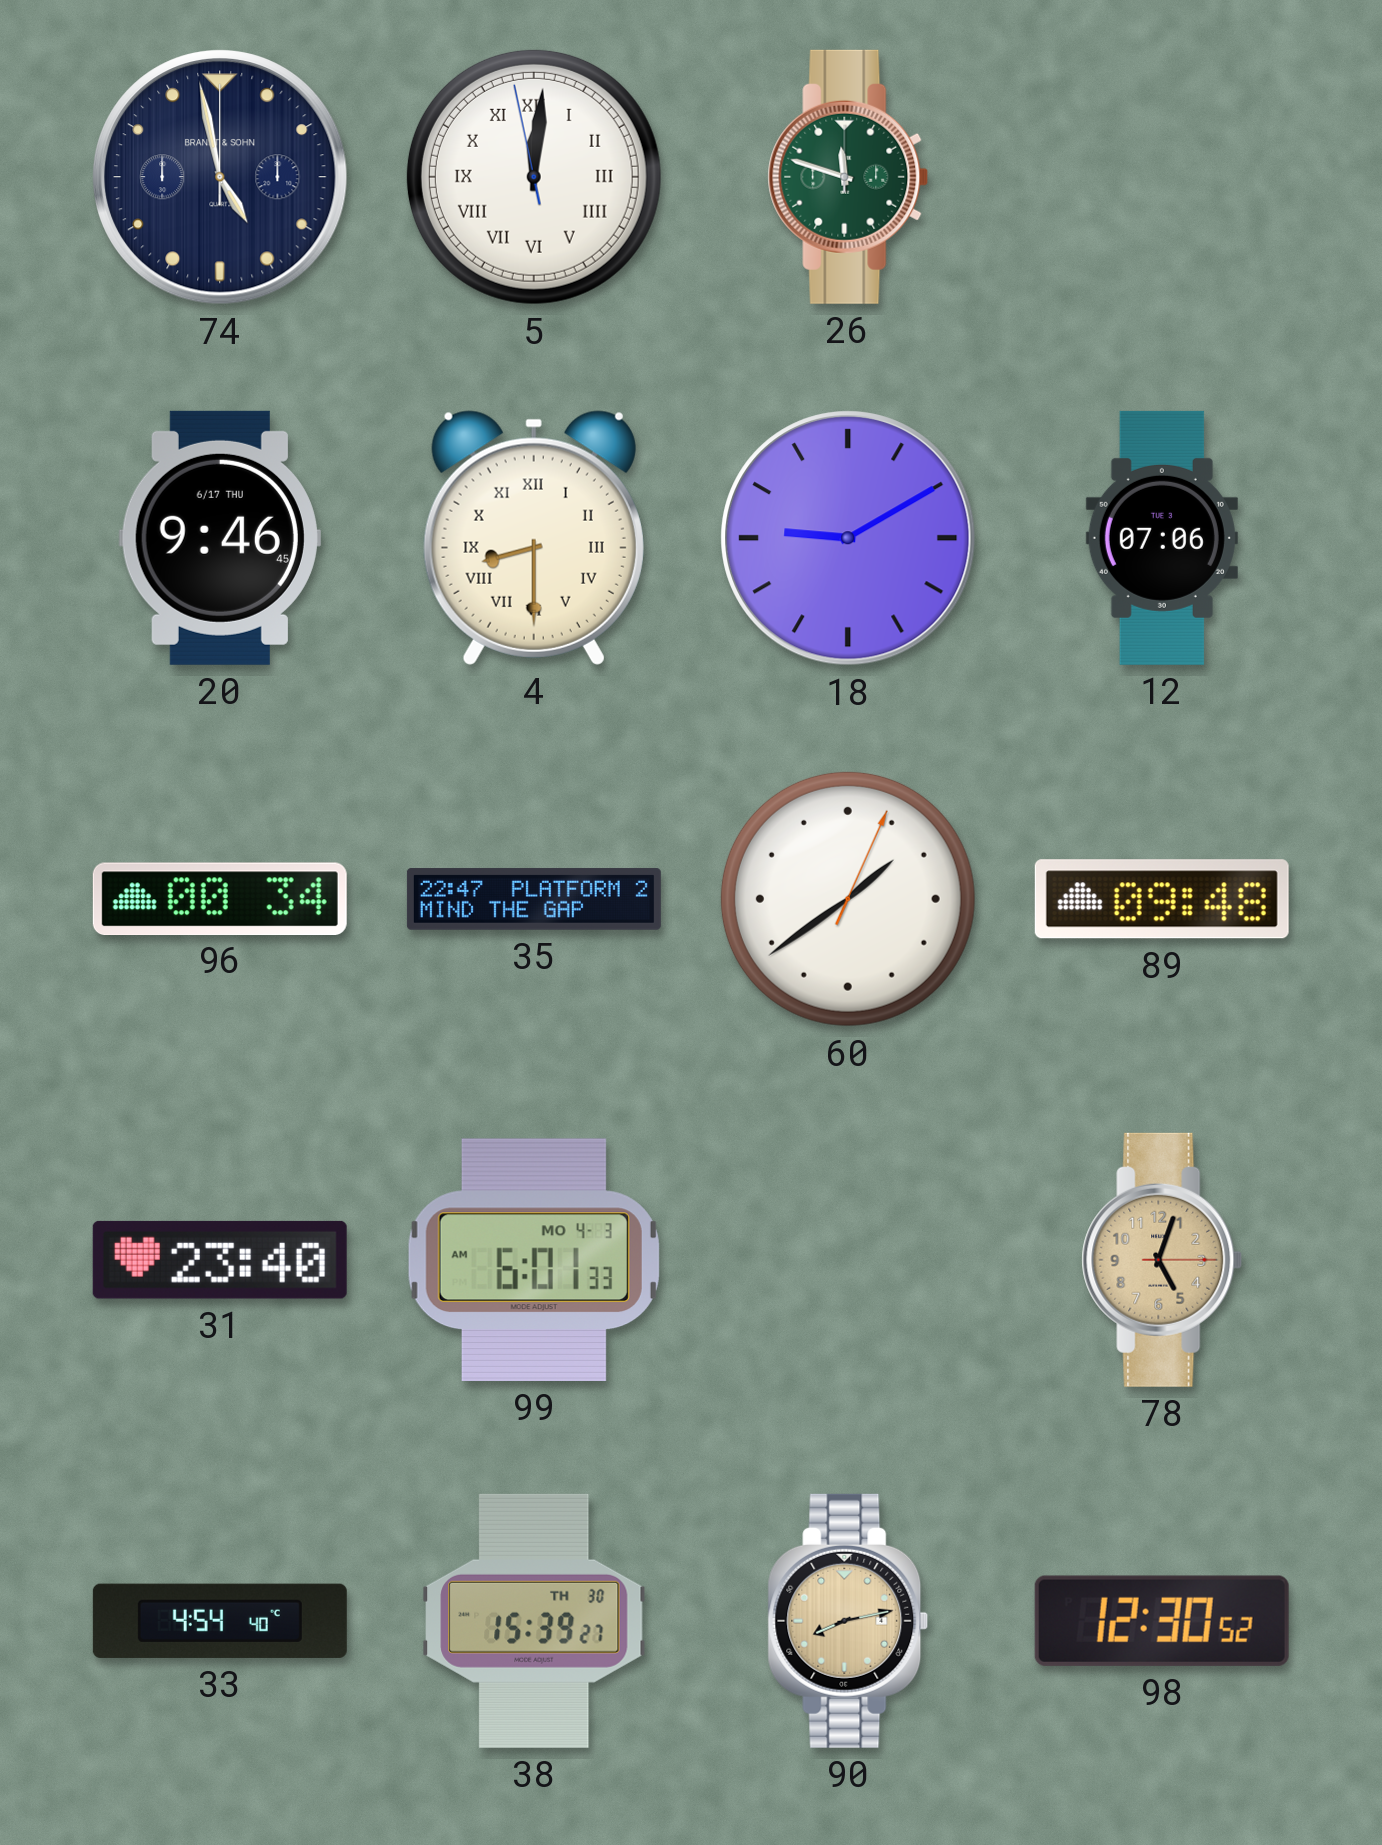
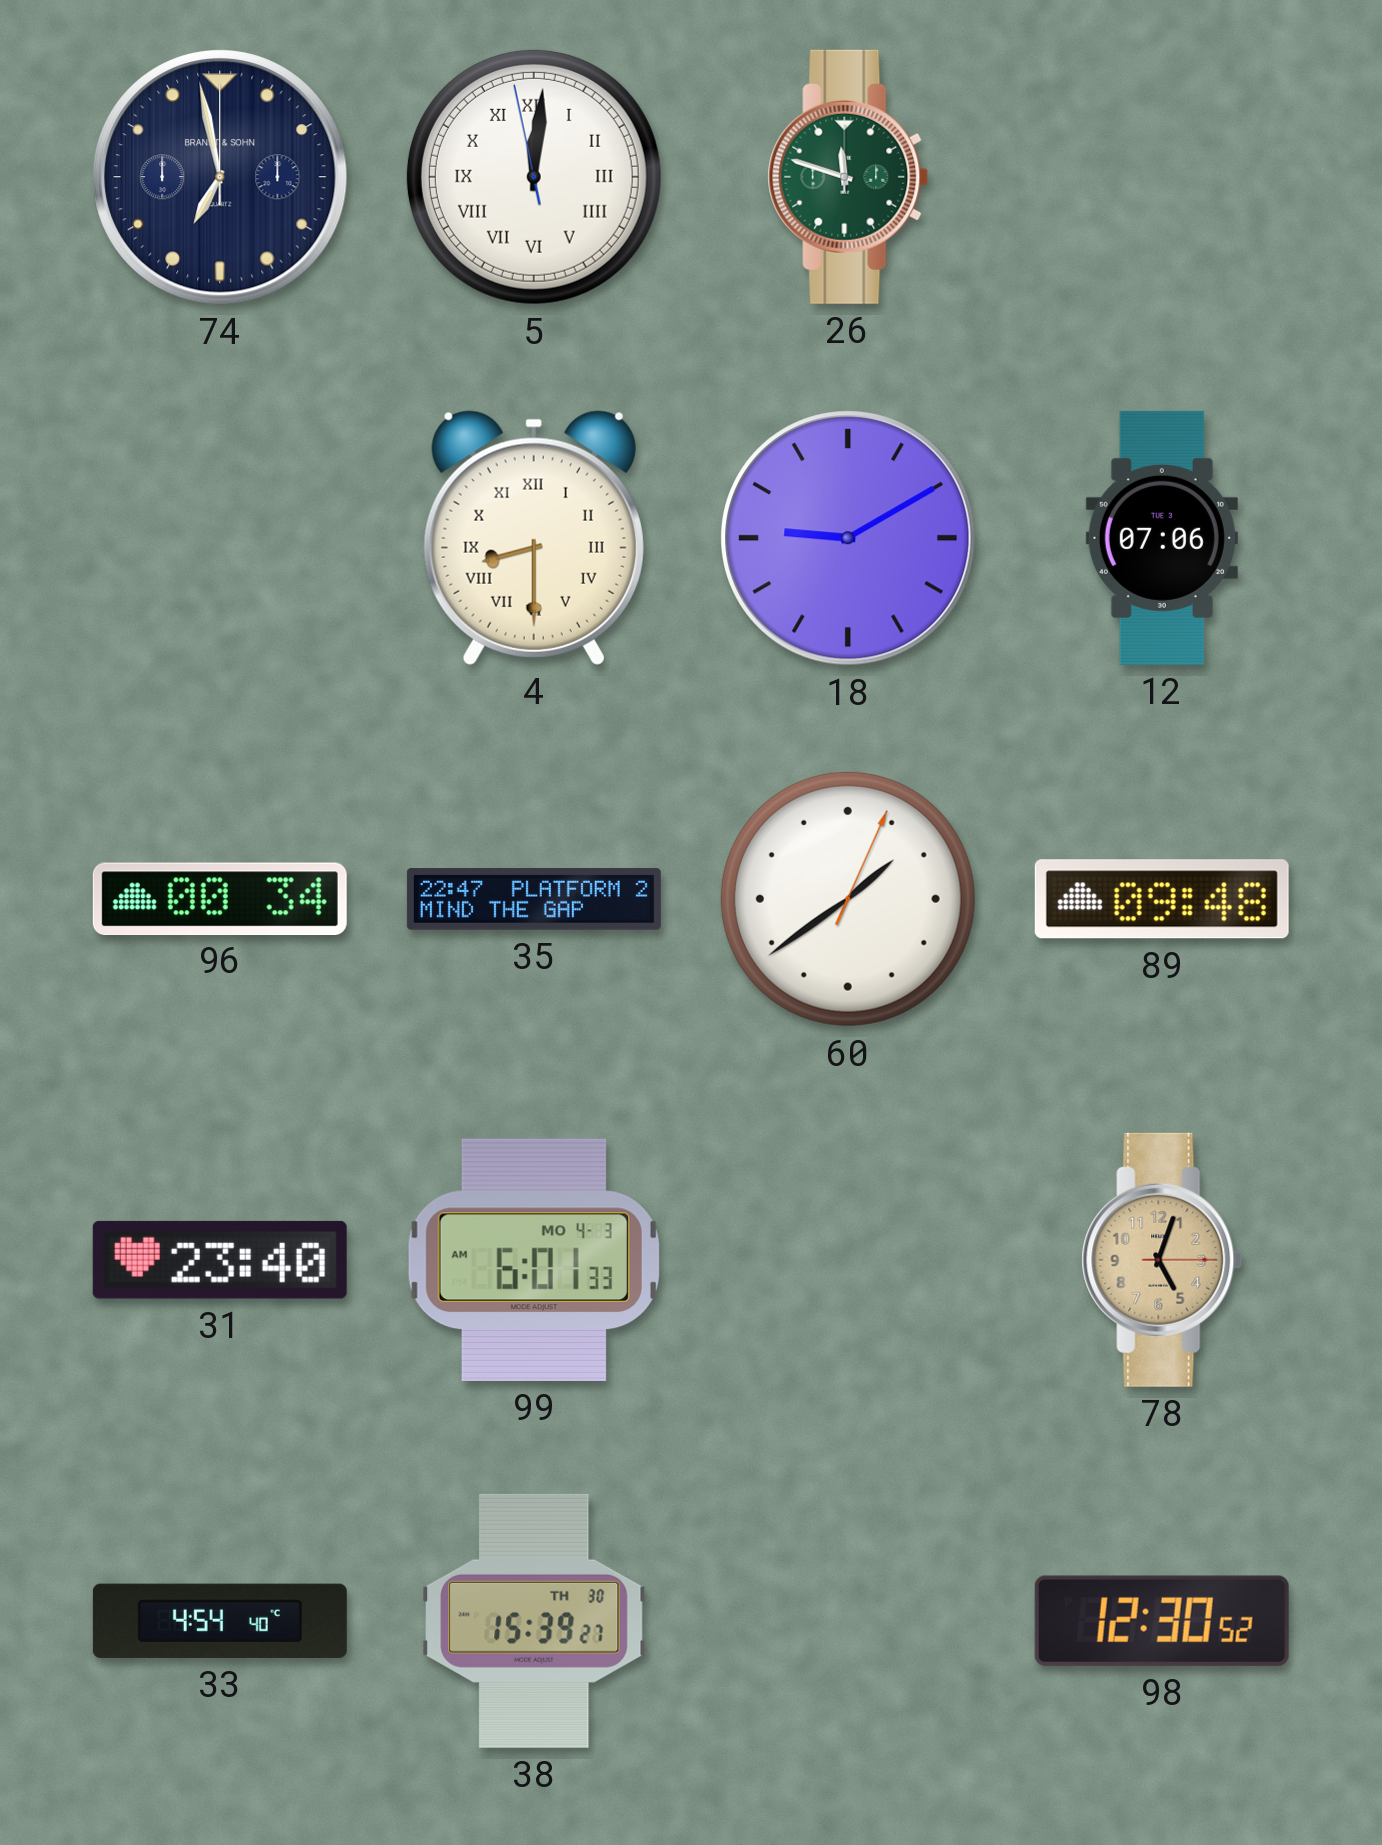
74: 4:58 -> 6:58 (220, 177)
20: 9:46 -> none (220, 538)
90: 8:13 -> none (848, 1621)
